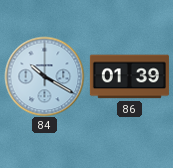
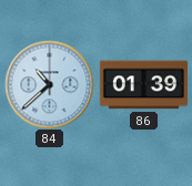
84: 10:20 -> 10:38 (49, 84)
